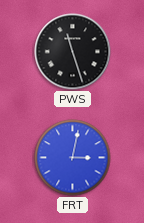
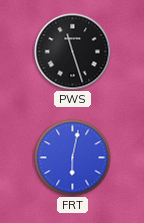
FRT: 3:02 -> 6:02 (73, 158)
